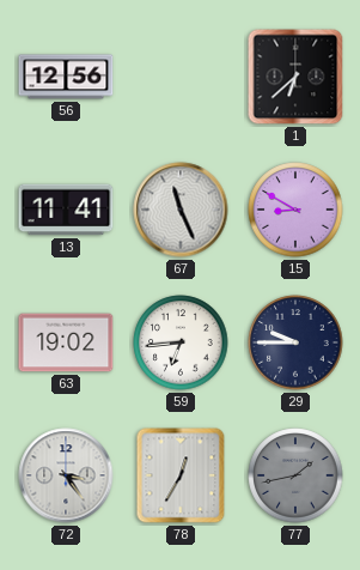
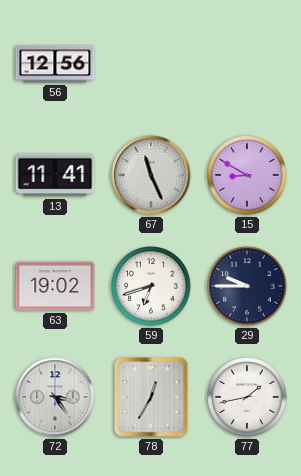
1: 6:38 -> none (295, 77)
59: 6:44 -> 6:42 (151, 286)
77 dial: grey -> white (247, 397)
